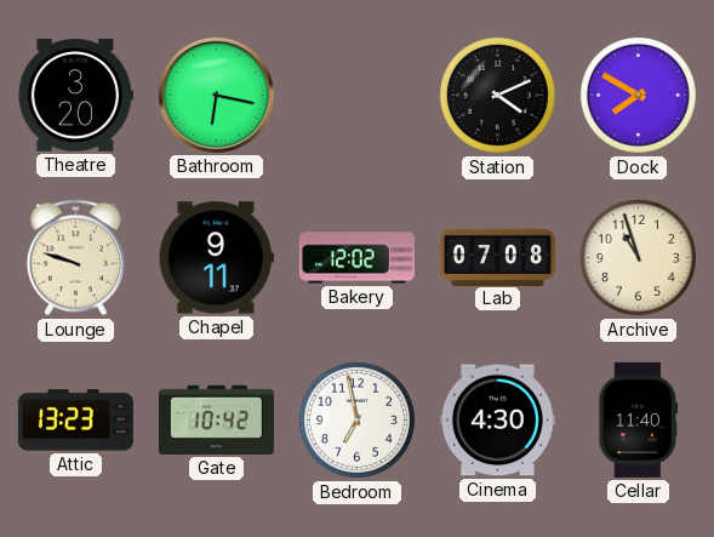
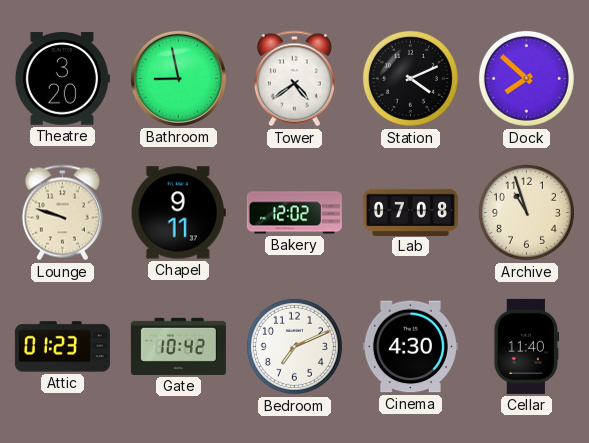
Bathroom: 6:17 -> 8:58 (178, 78)
Tower: none -> 4:39 (294, 79)
Dock: 7:50 -> 7:52 (526, 78)
Attic: 13:23 -> 01:23 (62, 347)
Bedroom: 6:58 -> 7:11 (294, 346)
